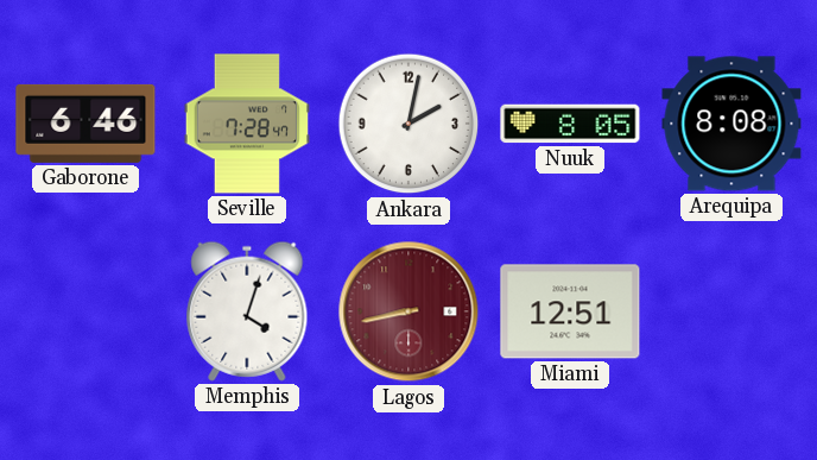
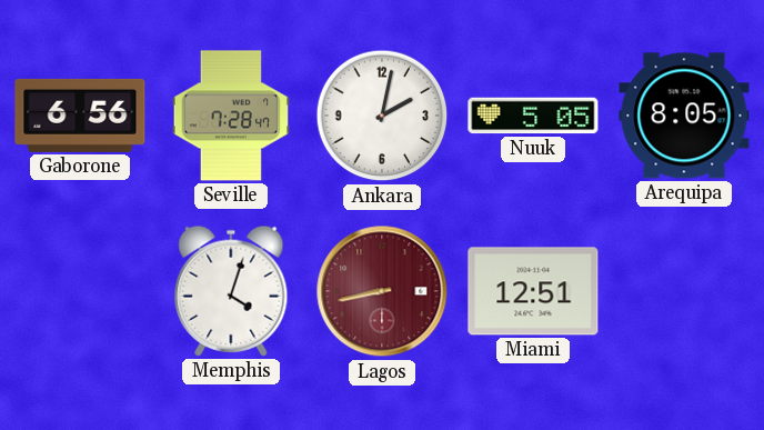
Gaborone: 6:46 -> 6:56 (80, 116)
Nuuk: 8:05 -> 5:05 (533, 116)
Arequipa: 8:08 -> 8:05 (684, 116)
